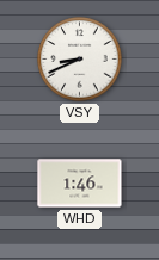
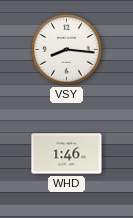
VSY: 8:41 -> 8:16 (67, 50)
